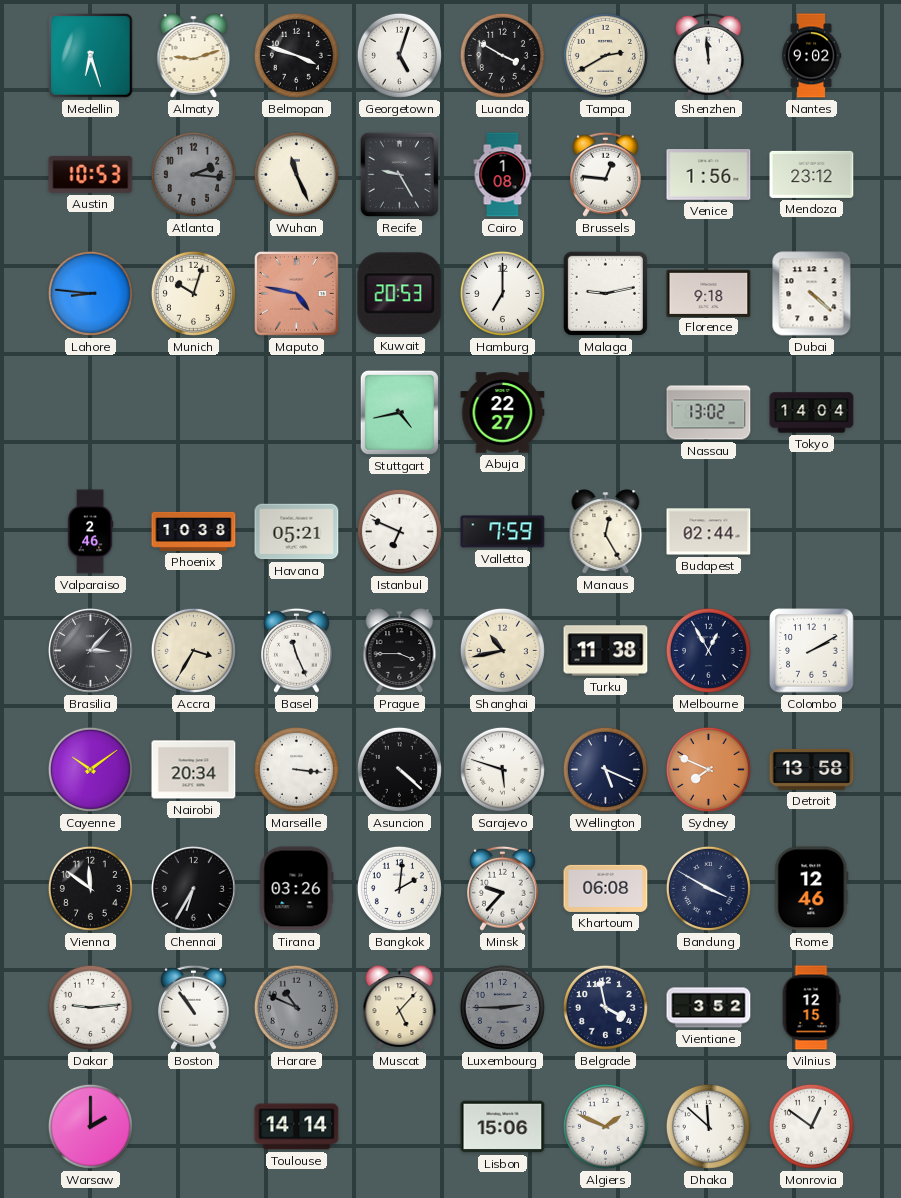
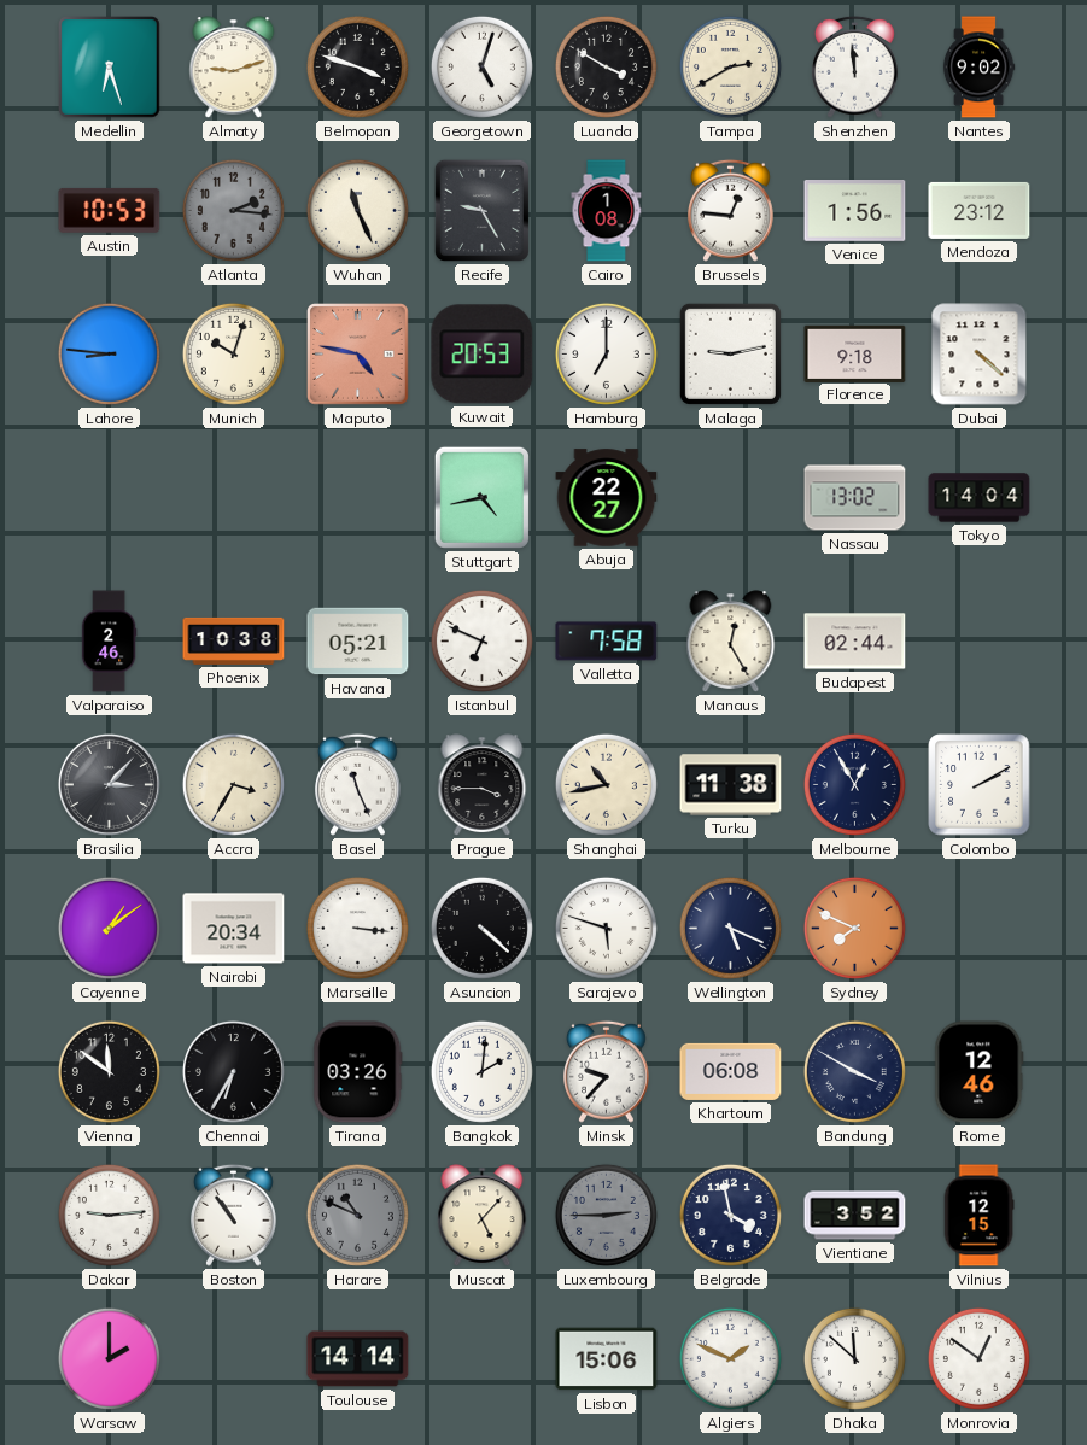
Valletta: 7:59 -> 7:58 (607, 642)
Cayenne: 10:09 -> 1:09 (109, 928)
Detroit: 13:58 -> none (812, 769)
